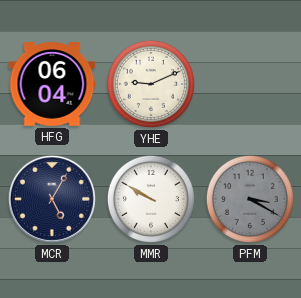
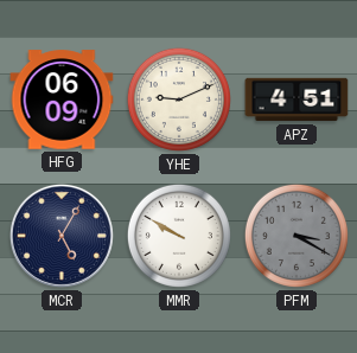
HFG: 06:04 -> 06:09 (62, 100)
APZ: none -> 4:51 (297, 100)
